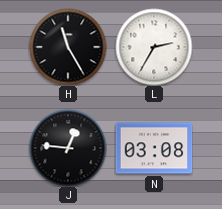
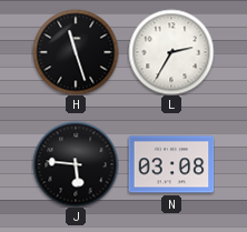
H: 11:25 -> 11:27 (76, 52)
J: 12:46 -> 5:46 (76, 164)
